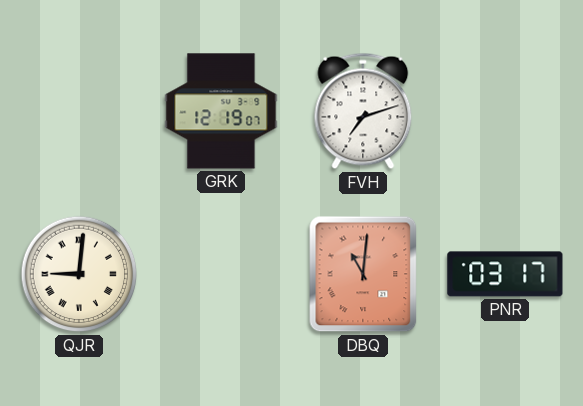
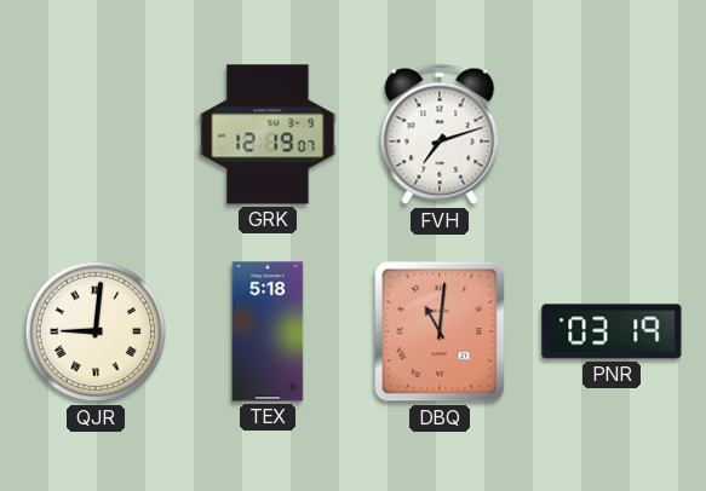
TEX: none -> 5:18 (268, 331)
PNR: 03:17 -> 03:19 (612, 331)
